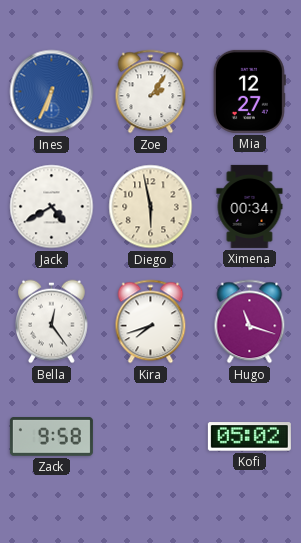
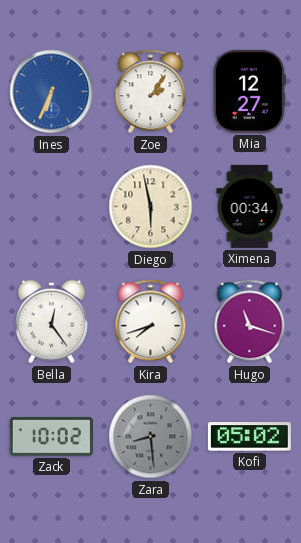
Jack: 4:40 -> none (52, 207)
Zack: 9:58 -> 10:02 (51, 437)
Zara: none -> 8:29 (151, 437)
